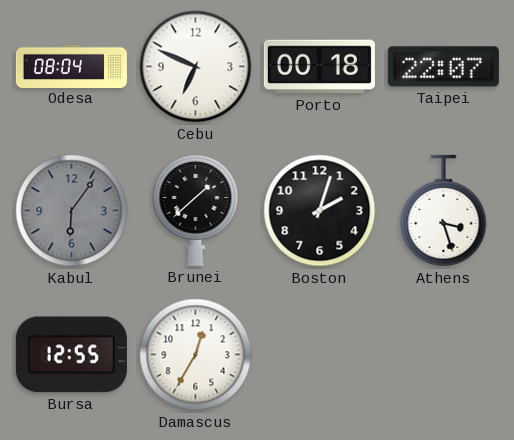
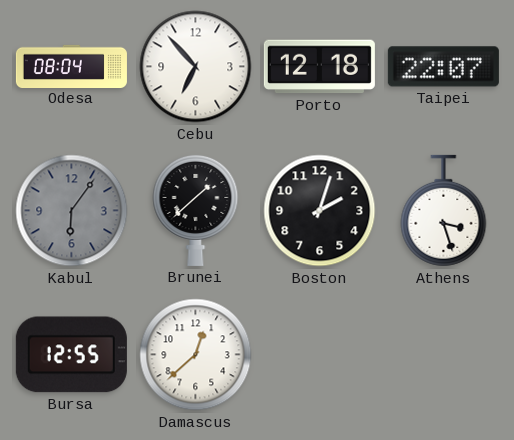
Cebu: 6:49 -> 6:53 (196, 67)
Porto: 00:18 -> 12:18 (319, 67)
Damascus: 12:35 -> 12:38 (196, 355)
